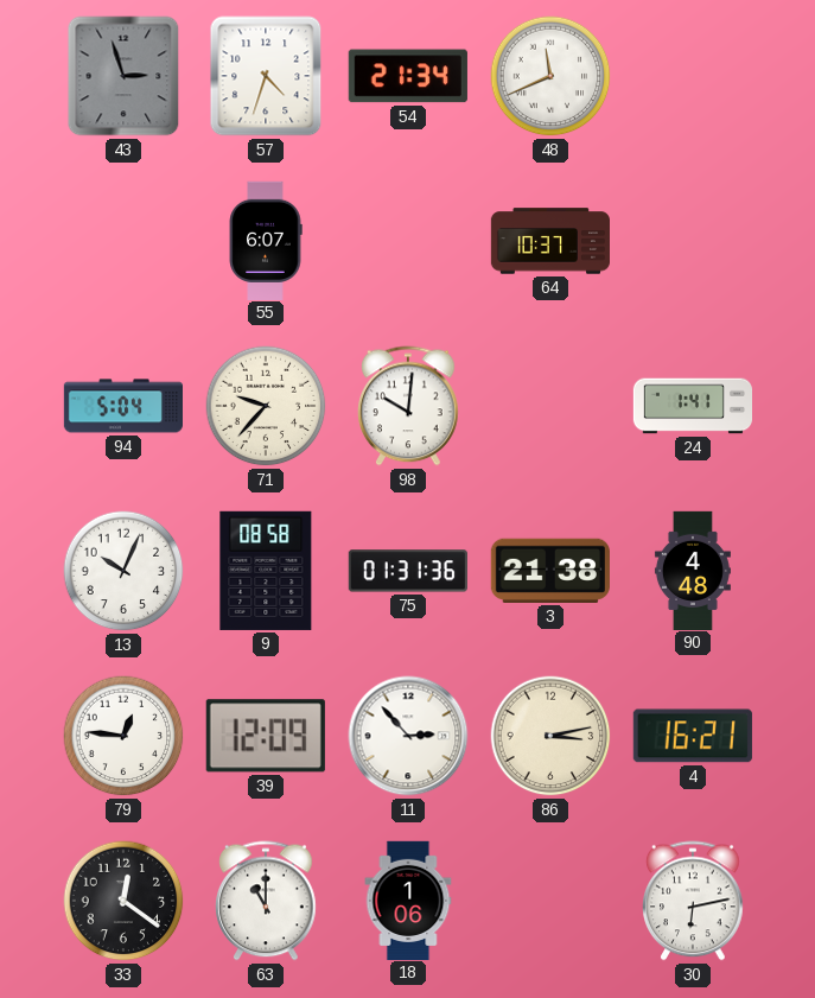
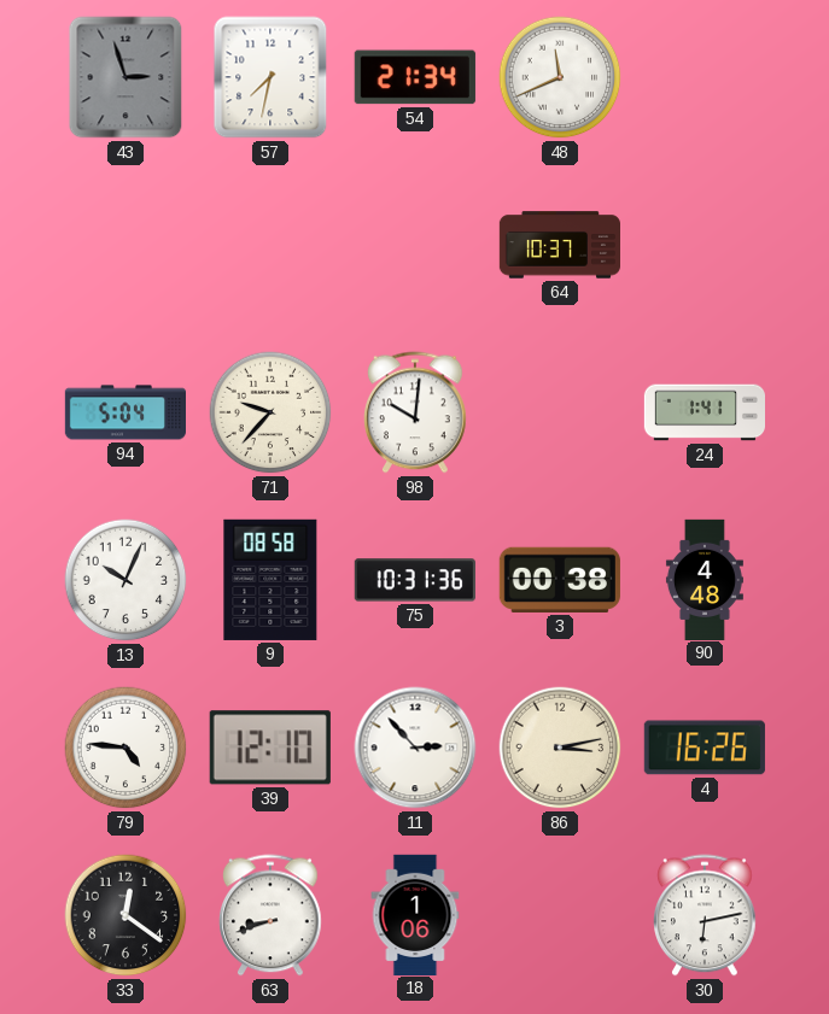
57: 4:33 -> 7:32 (270, 77)
55: 6:07 -> none (266, 240)
75: 01:31 -> 10:31 (415, 580)
3: 21:38 -> 00:38 (560, 580)
79: 12:46 -> 4:46 (125, 748)
39: 12:09 -> 12:10 (270, 748)
4: 16:21 -> 16:26 (705, 748)
63: 11:00 -> 8:42 (270, 915)
